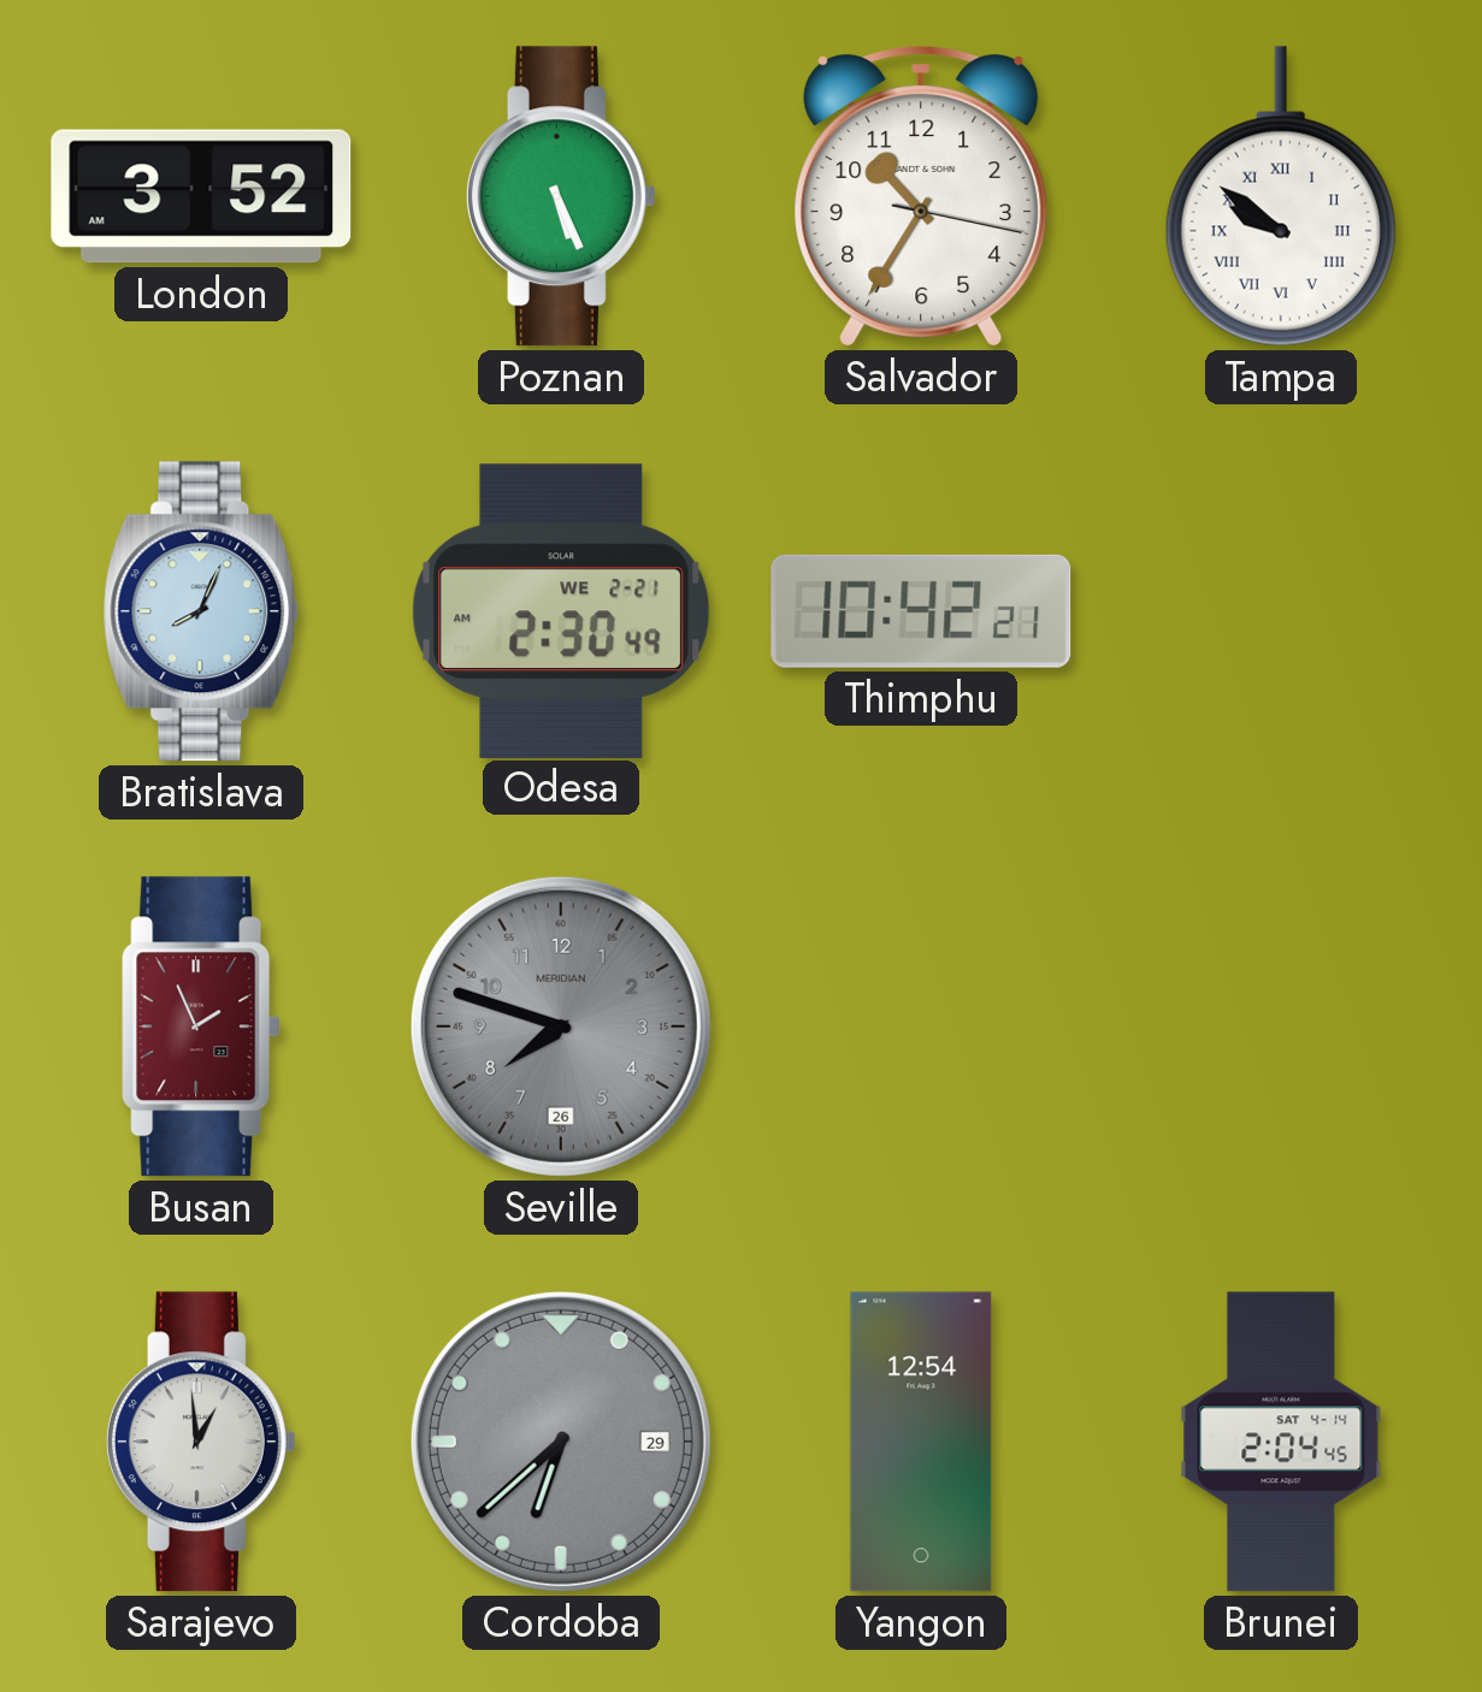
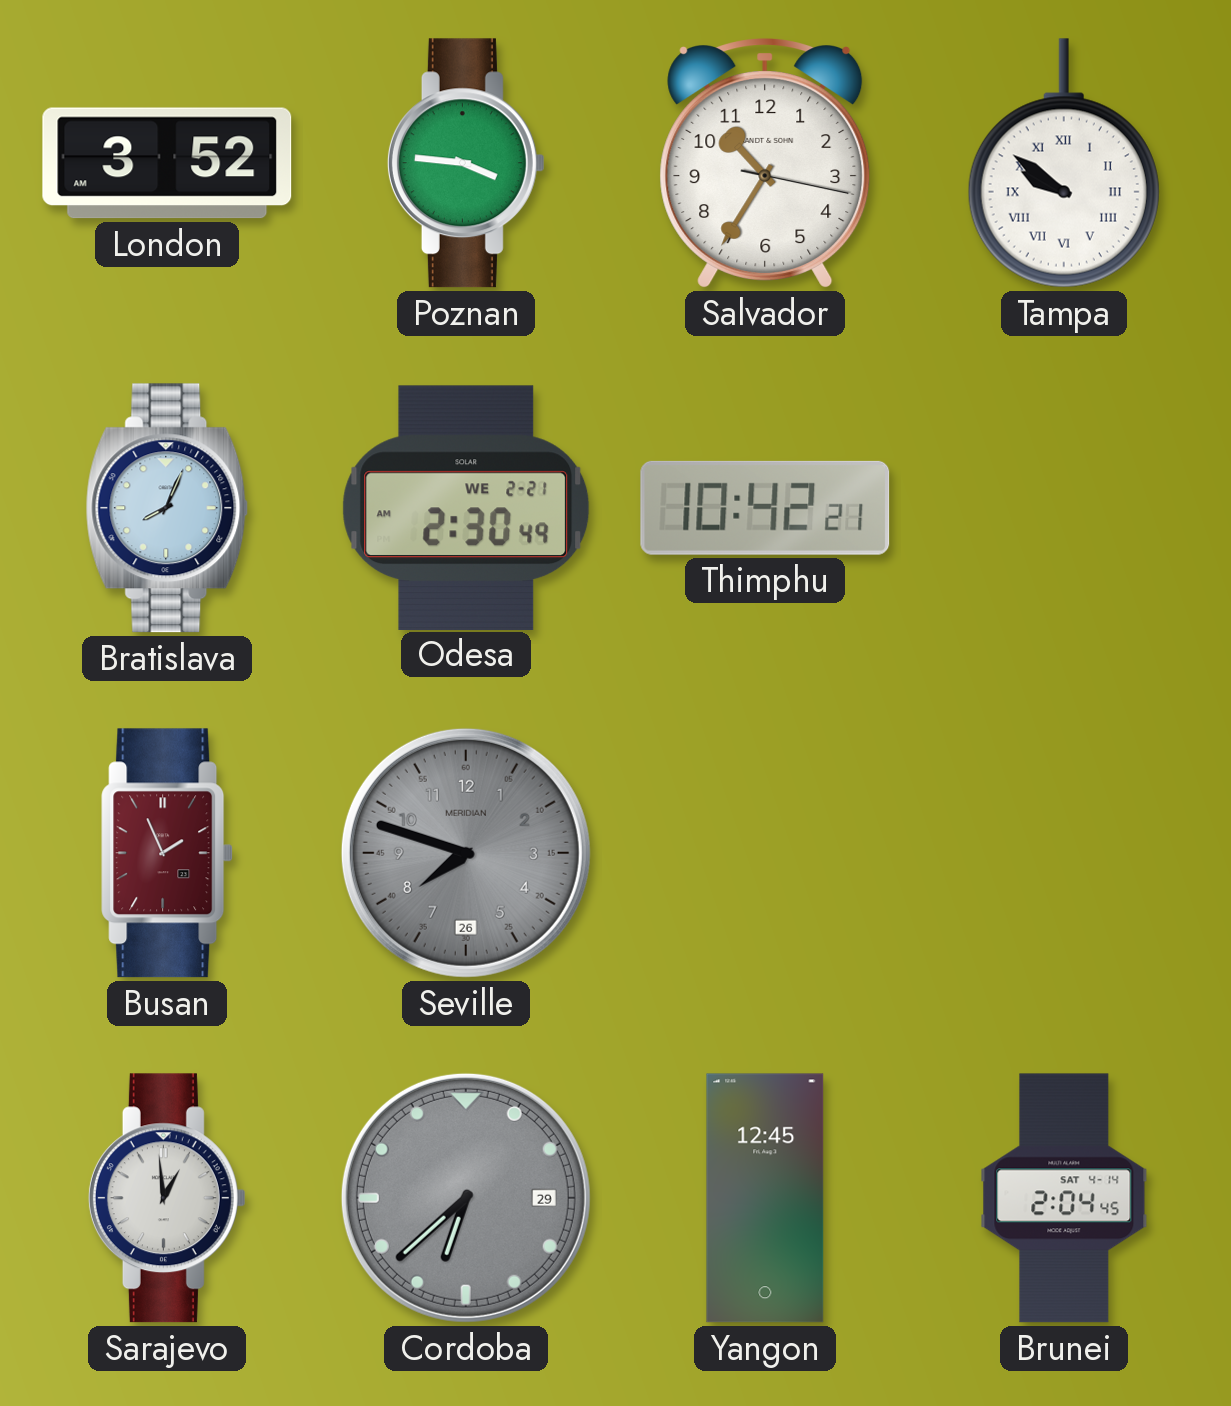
Poznan: 5:26 -> 3:46 (466, 163)
Yangon: 12:54 -> 12:45 (765, 1198)
